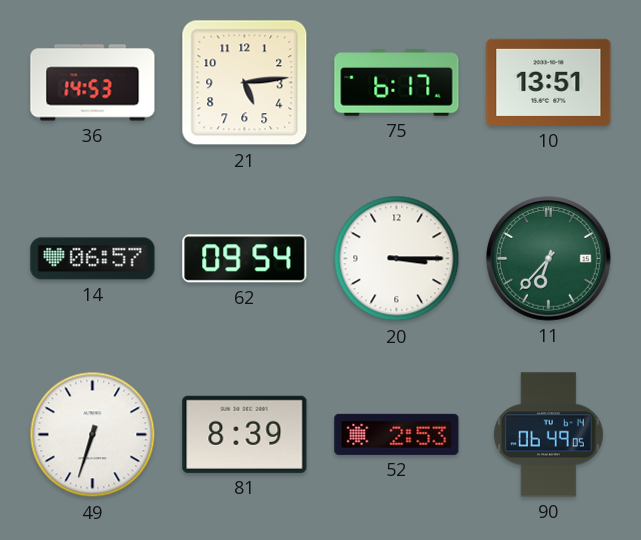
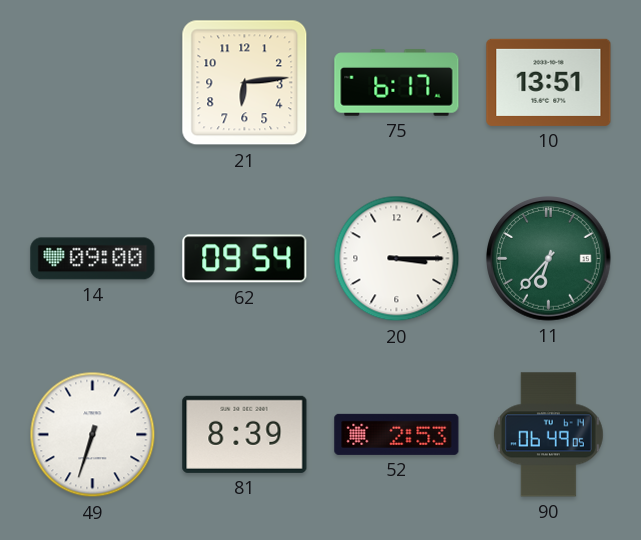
36: 14:53 -> none (93, 83)
21: 5:14 -> 6:14 (245, 83)
14: 06:57 -> 09:00 (93, 259)
